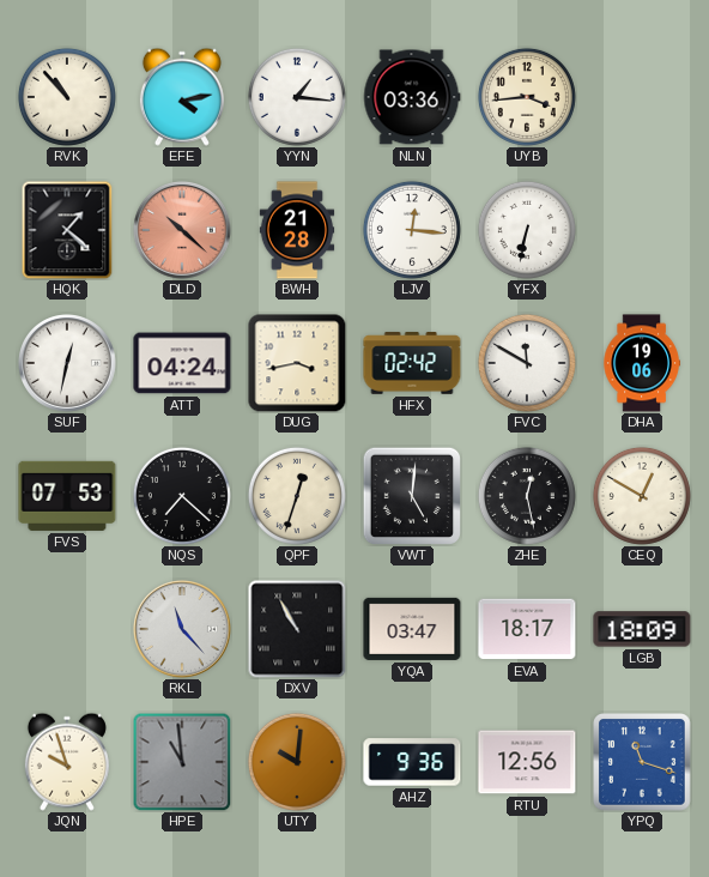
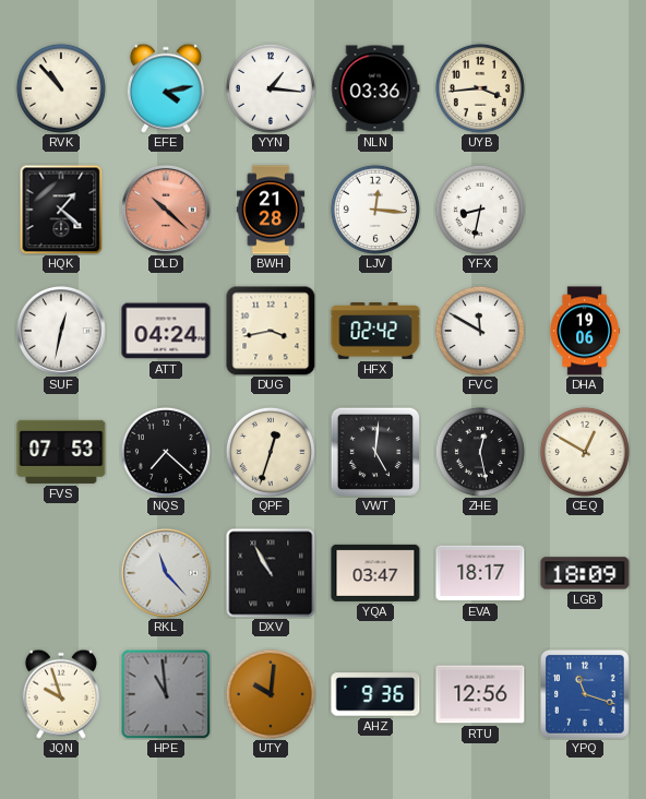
YFX: 6:32 -> 8:32 (480, 210)
